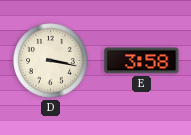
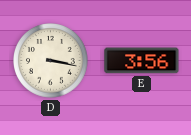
E: 3:58 -> 3:56 (142, 61)
